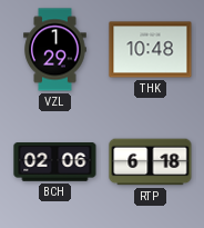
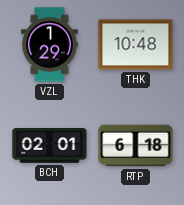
BCH: 02:06 -> 02:01 (50, 146)
